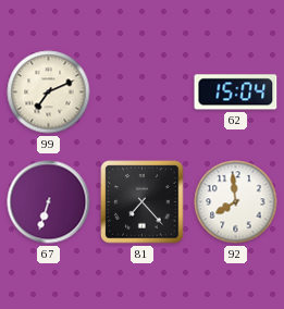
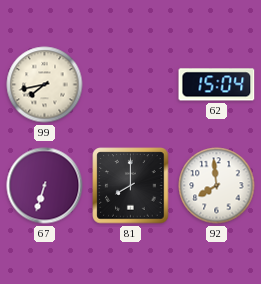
99: 7:11 -> 7:43 (45, 85)
81: 7:23 -> 8:00 (131, 186)
